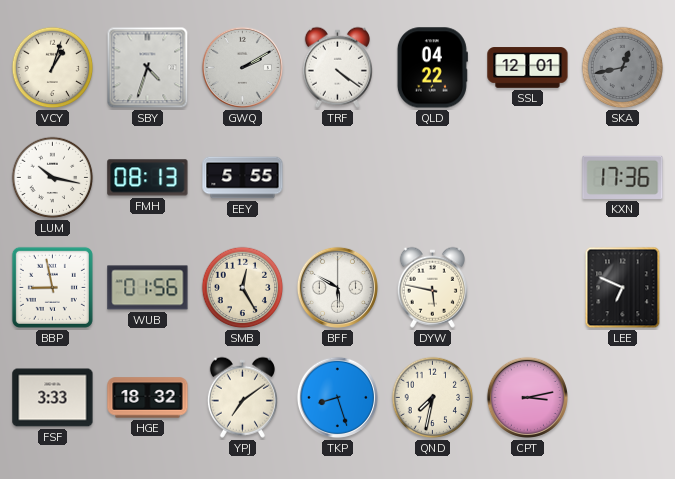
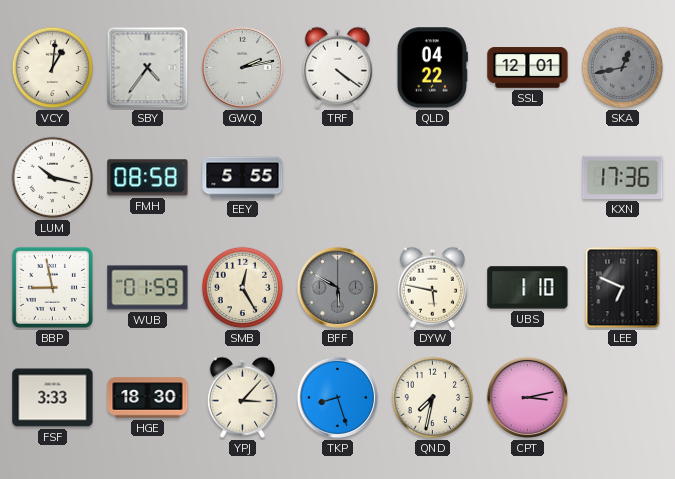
VCY: 1:03 -> 1:01 (53, 68)
SBY: 4:33 -> 4:36 (148, 68)
GWQ: 2:10 -> 2:13 (242, 67)
FMH: 08:13 -> 08:58 (148, 178)
WUB: 01:56 -> 01:59 (148, 288)
BFF dial: white -> grey (337, 287)
UBS: none -> 1:10 (528, 288)
HGE: 18:32 -> 18:30 (148, 398)
YPJ: 7:09 -> 3:07 (242, 397)
